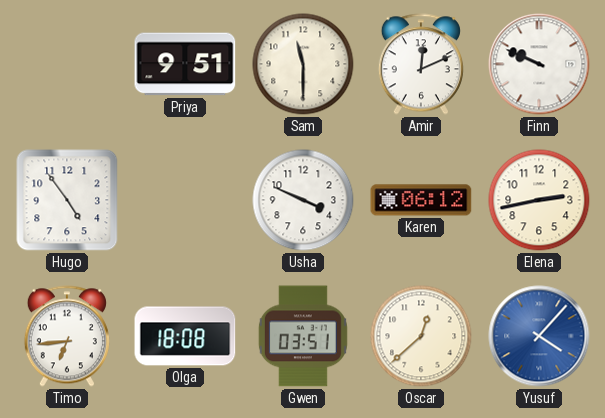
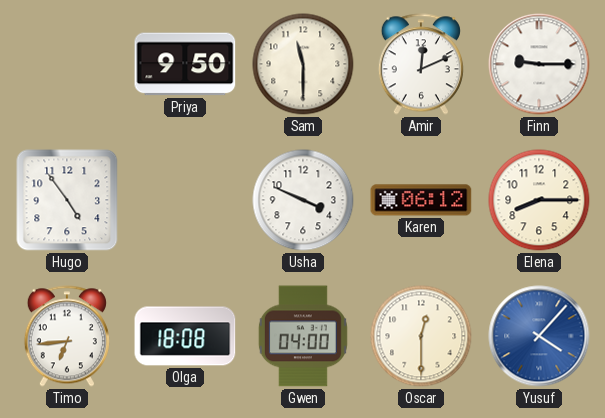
Priya: 9:51 -> 9:50 (185, 64)
Finn: 9:49 -> 9:15 (539, 64)
Elena: 2:43 -> 8:15 (539, 200)
Gwen: 03:51 -> 04:00 (303, 336)
Oscar: 12:38 -> 12:30 (421, 336)
